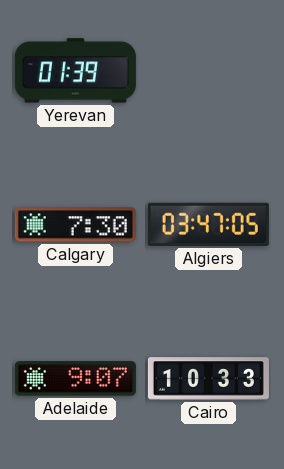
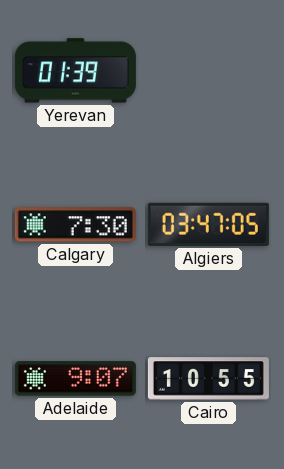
Cairo: 10:33 -> 10:55 (208, 379)
